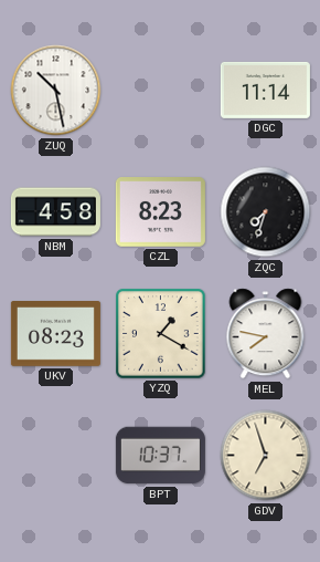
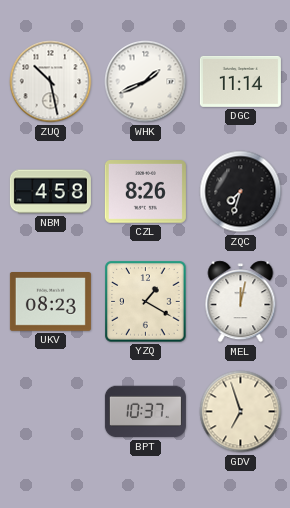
WHK: none -> 1:41 (146, 82)
CZL: 8:23 -> 8:26 (145, 192)
MEL: 7:47 -> 12:02 (241, 302)
